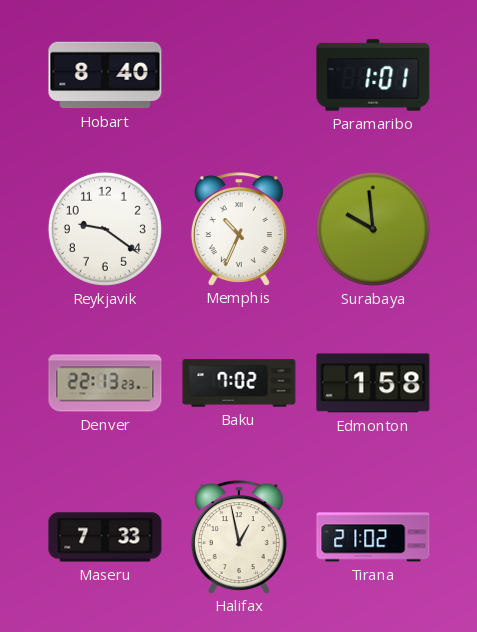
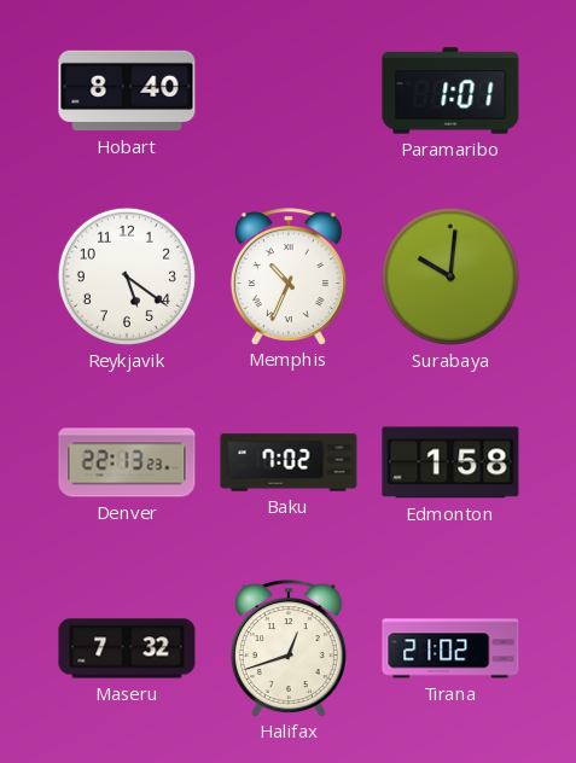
Reykjavik: 9:21 -> 5:21 (127, 276)
Surabaya: 9:59 -> 10:01 (450, 276)
Maseru: 7:33 -> 7:32 (127, 648)
Halifax: 12:58 -> 12:42 (289, 648)
